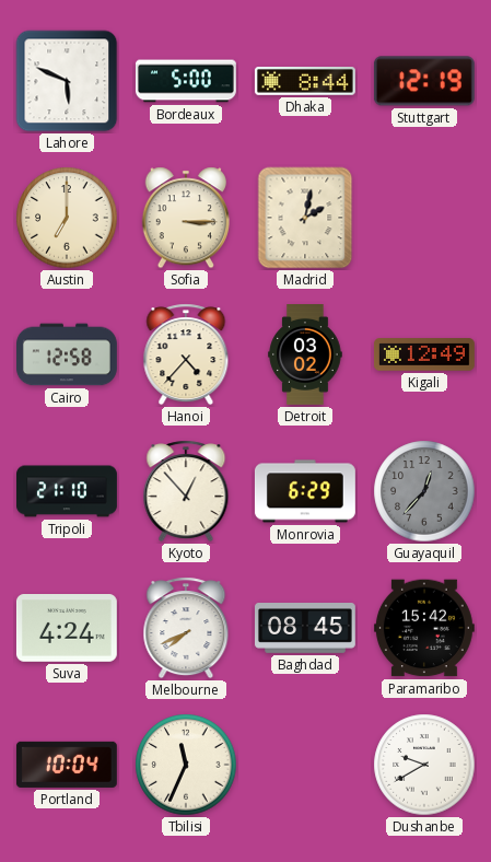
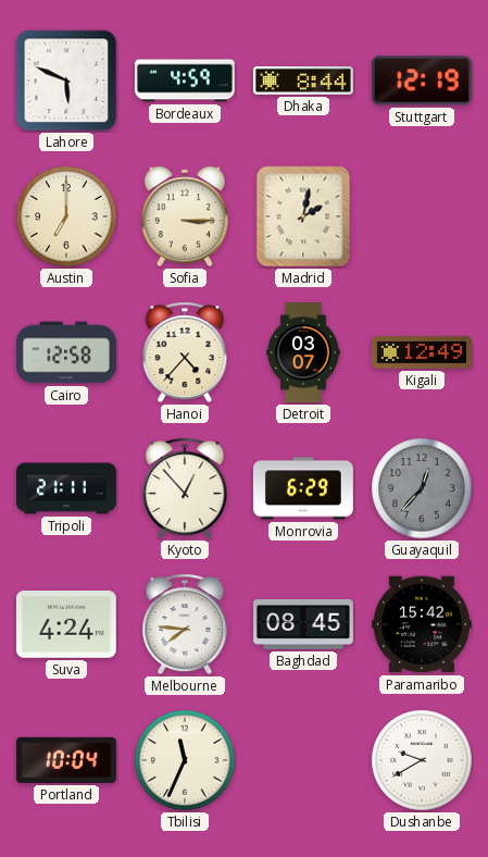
Bordeaux: 5:00 -> 4:59 (185, 80)
Detroit: 03:02 -> 03:07 (303, 353)
Tripoli: 21:10 -> 21:11 (67, 488)
Melbourne: 7:41 -> 7:46 (185, 624)
